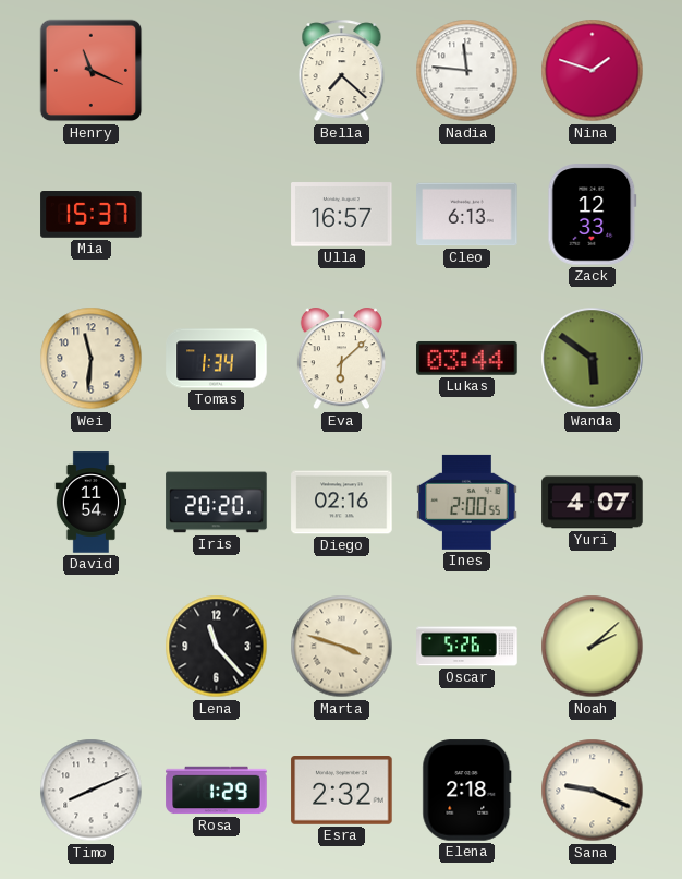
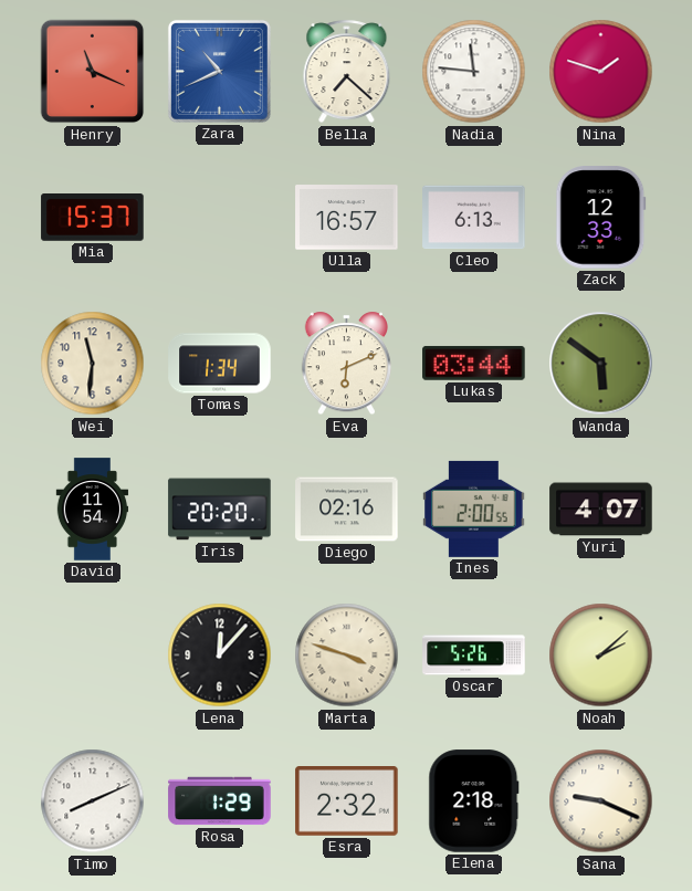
Zara: none -> 10:41 (219, 71)
Eva: 6:08 -> 6:11 (346, 364)
Lena: 11:23 -> 12:07 (220, 656)
